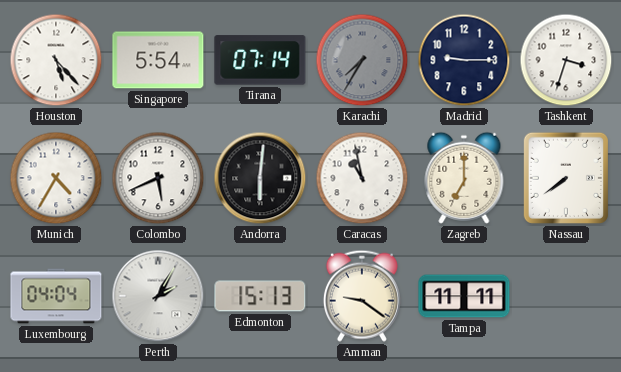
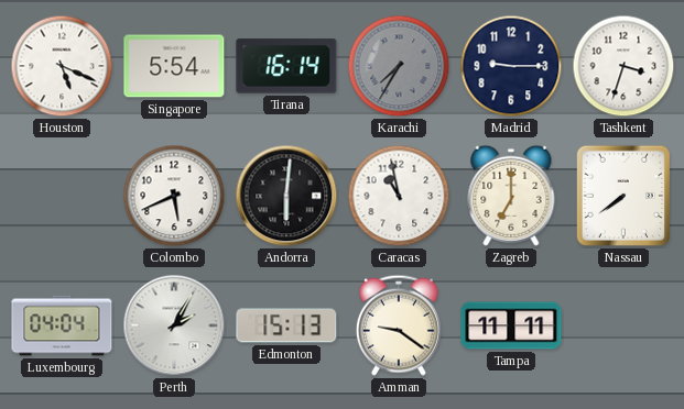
Houston: 5:23 -> 5:19 (62, 66)
Tirana: 07:14 -> 16:14 (286, 66)
Munich: 4:35 -> none (56, 178)
